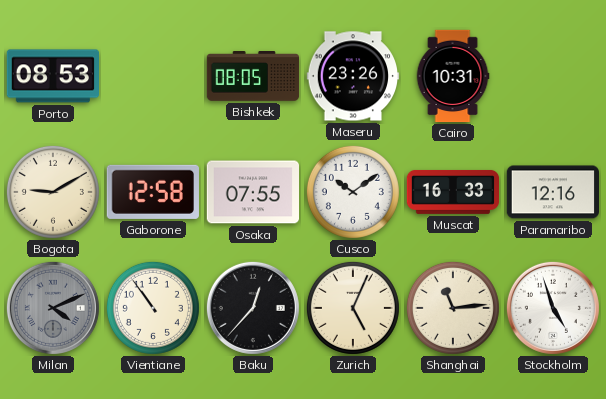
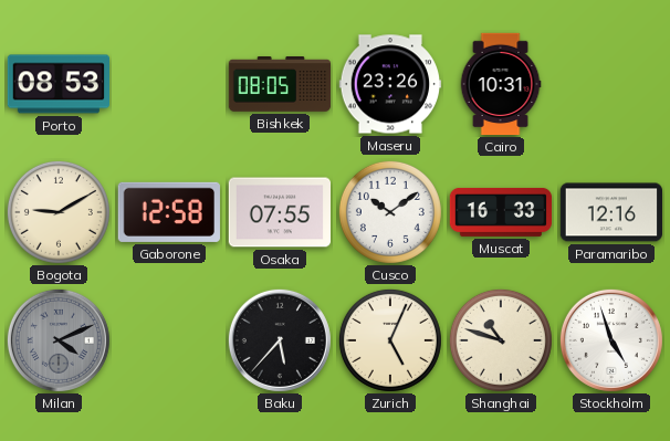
Vientiane: 10:54 -> none (153, 308)
Baku: 12:37 -> 5:37 (280, 340)
Shanghai: 11:14 -> 10:48 (501, 340)
